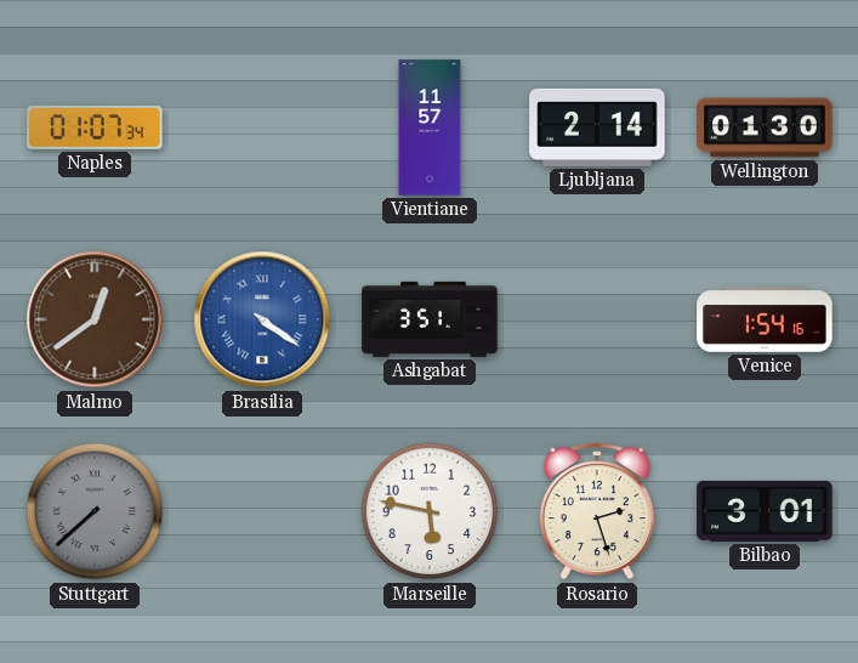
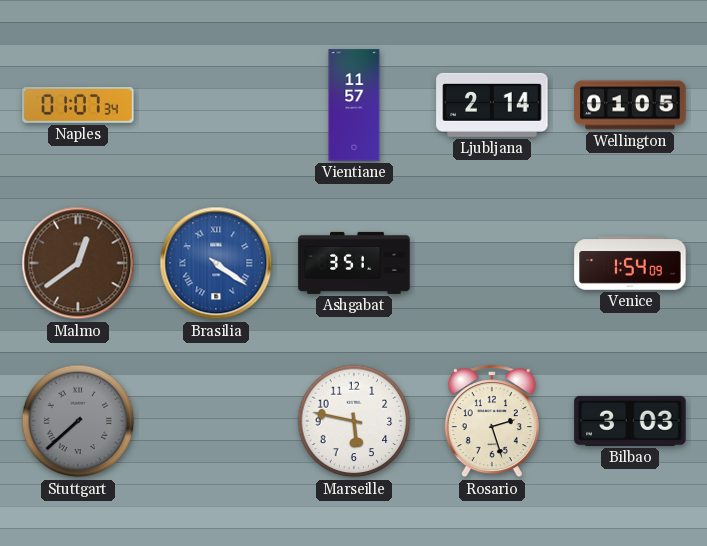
Wellington: 01:30 -> 01:05 (630, 105)
Venice: 1:54:16 -> 1:54:09 (630, 263)
Bilbao: 3:01 -> 3:03 (630, 421)
